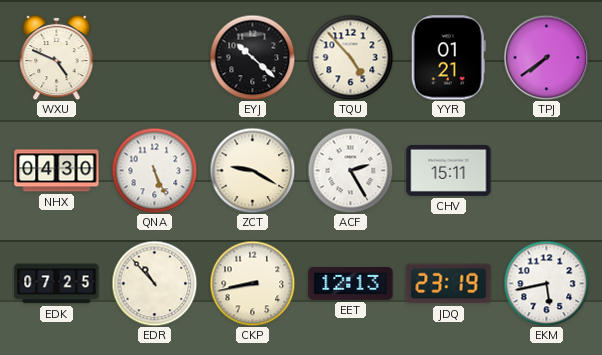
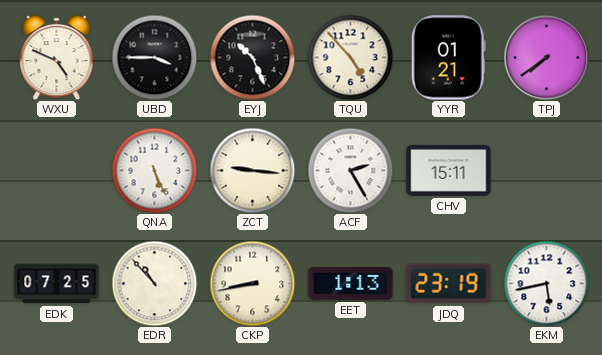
UBD: none -> 3:45 (154, 57)
EYJ: 10:22 -> 10:26 (252, 57)
NHX: 04:30 -> none (57, 171)
ZCT: 9:20 -> 9:16 (252, 170)
EET: 12:13 -> 1:13 (351, 283)
